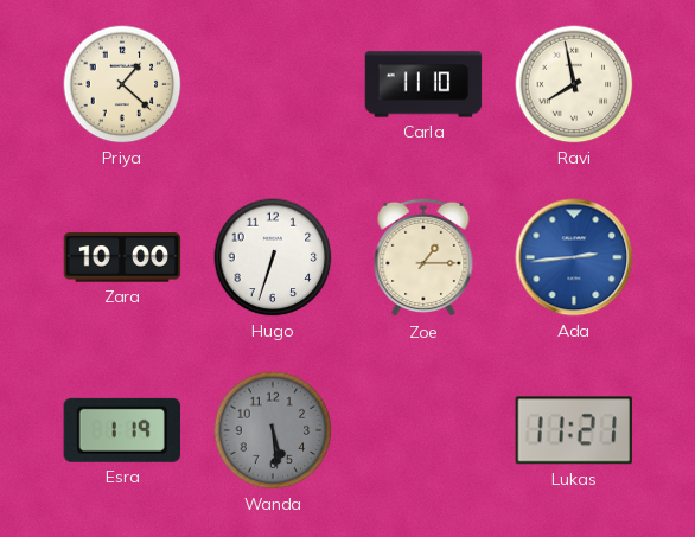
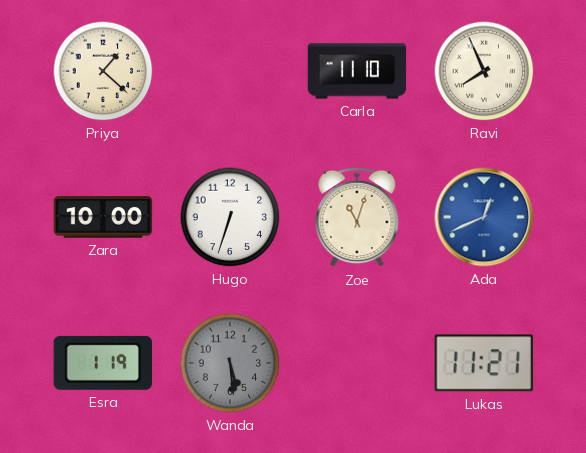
Ravi: 7:58 -> 7:56 (484, 71)
Zoe: 1:15 -> 11:03 (357, 217)
Ada: 2:44 -> 12:41 (484, 217)
